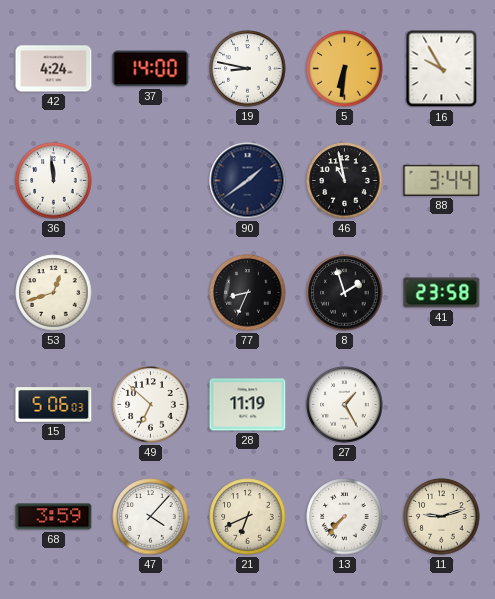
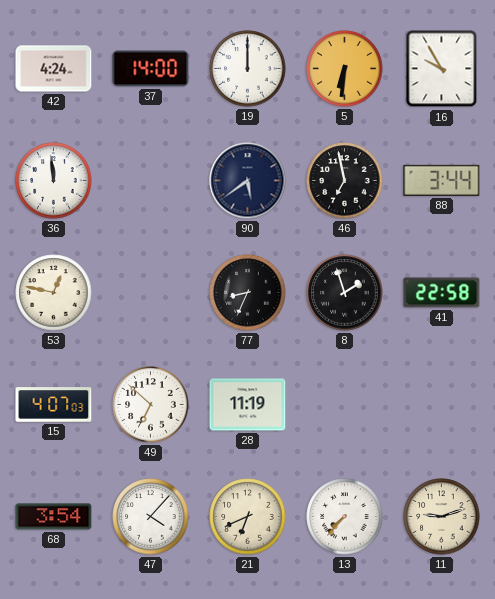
19: 8:47 -> 12:00 (248, 69)
90: 1:39 -> 5:39 (248, 181)
46: 10:58 -> 6:58 (345, 181)
53: 12:42 -> 12:47 (54, 293)
41: 23:58 -> 22:58 (442, 293)
15: 5:06 -> 4:07 (54, 405)
27: 1:25 -> none (345, 405)
68: 3:59 -> 3:54 (54, 517)
